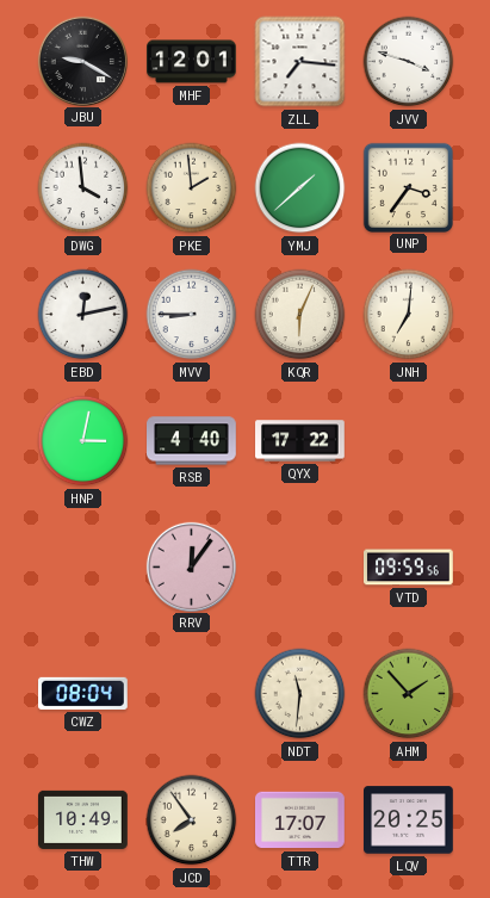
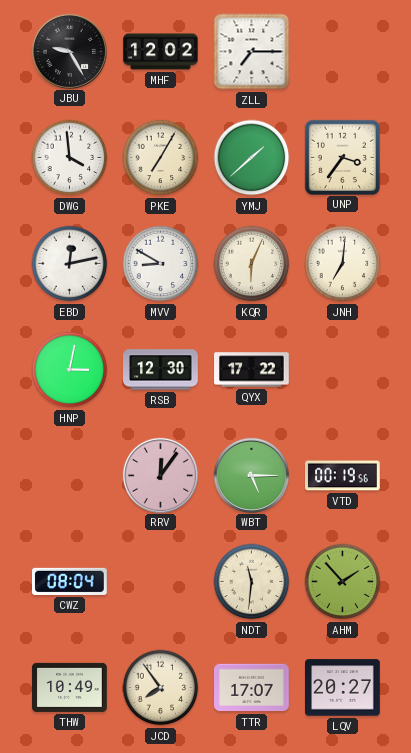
JBU: 9:20 -> 9:25 (69, 51)
MHF: 12:01 -> 12:02 (161, 52)
ZLL: 7:16 -> 7:15 (252, 52)
JVV: 3:48 -> none (409, 62)
PKE: 1:59 -> 7:05 (161, 158)
MVV: 8:45 -> 8:50 (161, 264)
RSB: 4:40 -> 12:30 (161, 370)
WBT: none -> 5:15 (251, 475)
VTD: 09:59 -> 00:19 (343, 476)
LQV: 20:25 -> 20:27 (343, 688)
